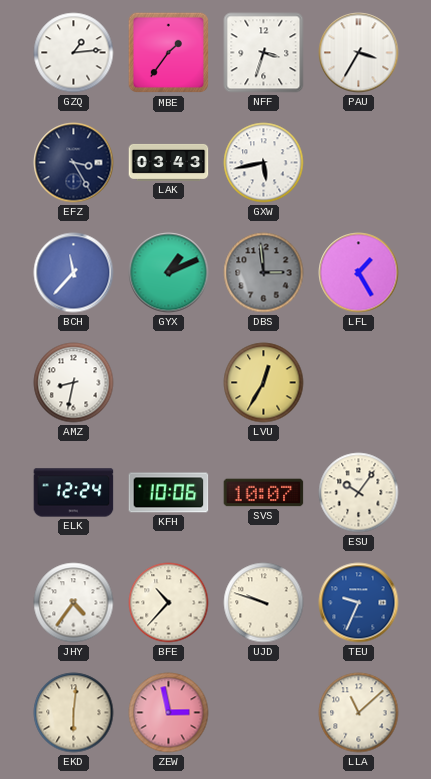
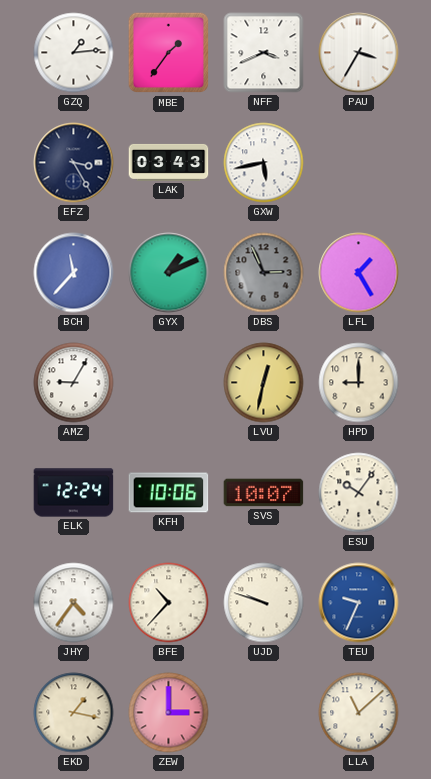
NFF: 3:33 -> 3:41 (264, 53)
DBS: 2:59 -> 2:56 (264, 273)
AMZ: 8:32 -> 9:05 (74, 383)
LVU: 12:35 -> 12:32 (264, 383)
HPD: none -> 9:00 (359, 383)
EKD: 6:01 -> 1:17 (74, 713)
ZEW: 2:58 -> 3:00 (169, 713)
